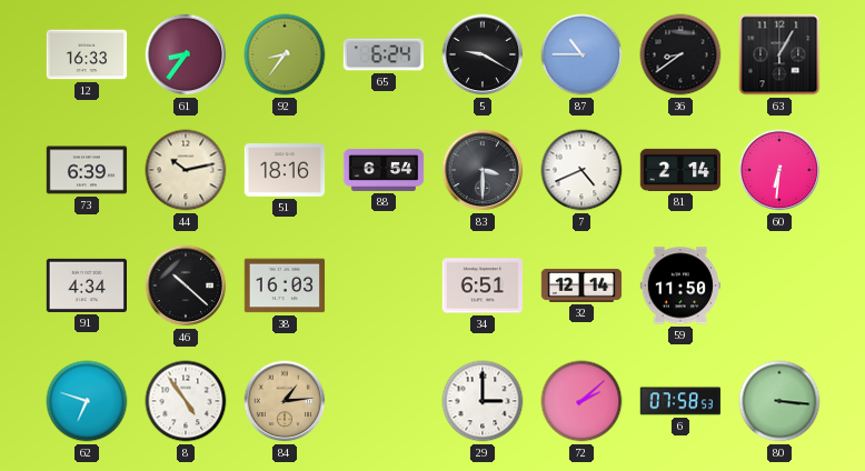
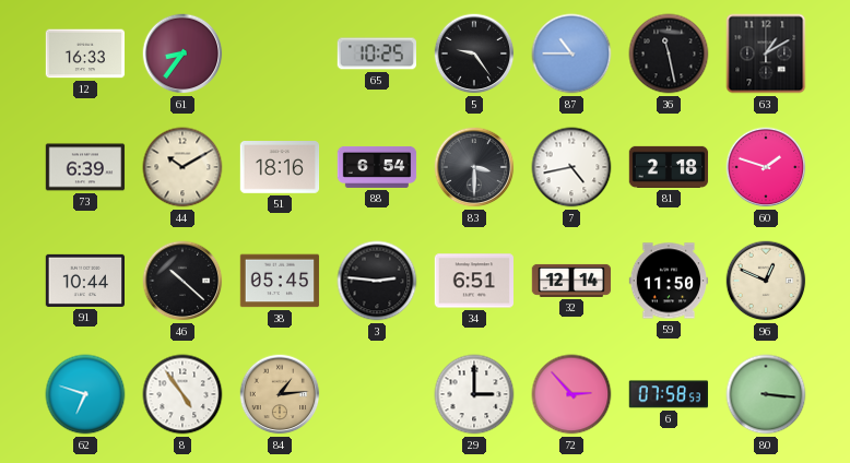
92: 8:36 -> none (285, 54)
65: 6:24 -> 10:25 (376, 54)
5: 9:20 -> 9:24 (474, 54)
36: 8:39 -> 11:28 (669, 54)
63: 1:05 -> 1:10 (766, 54)
44: 10:13 -> 10:10 (182, 167)
7: 4:41 -> 4:43 (571, 167)
81: 2:14 -> 2:18 (669, 167)
60: 6:31 -> 1:48 (766, 167)
91: 4:34 -> 10:44 (85, 281)
38: 16:03 -> 05:45 (280, 281)
3: none -> 2:46 (377, 281)
96: none -> 12:49 (766, 281)
72: 2:08 -> 2:53 (571, 394)
